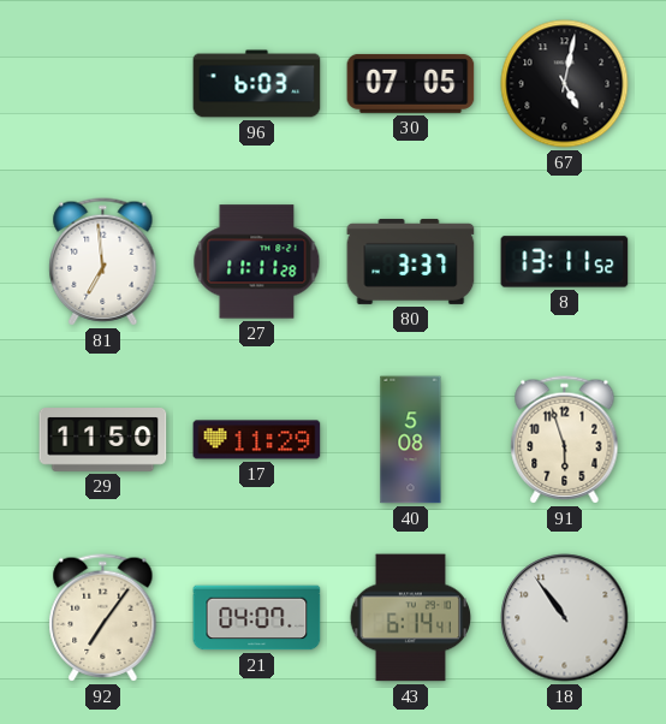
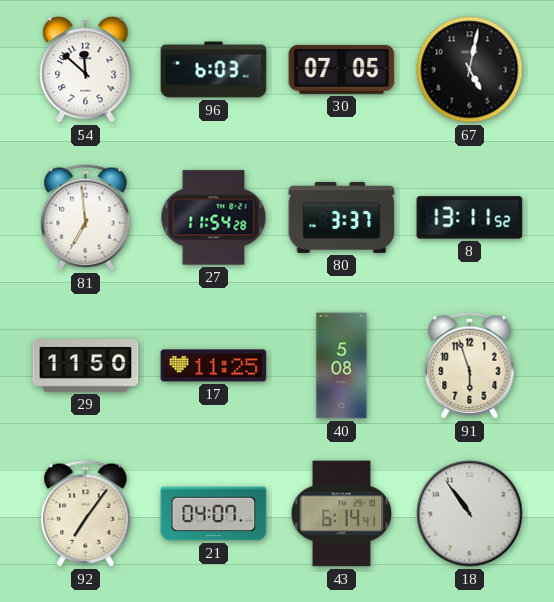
54: none -> 11:52 (86, 70)
27: 11:11 -> 11:54 (214, 218)
17: 11:29 -> 11:25 (214, 366)
